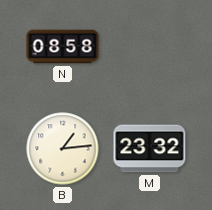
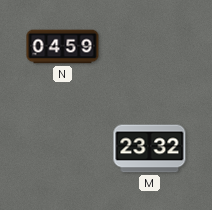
N: 08:58 -> 04:59 (63, 47)
B: 1:14 -> none (63, 149)
